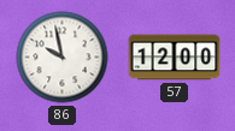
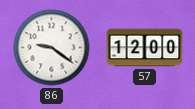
86: 9:58 -> 9:21 (52, 48)
